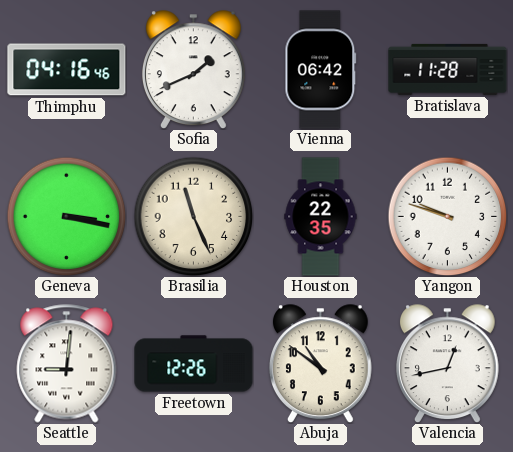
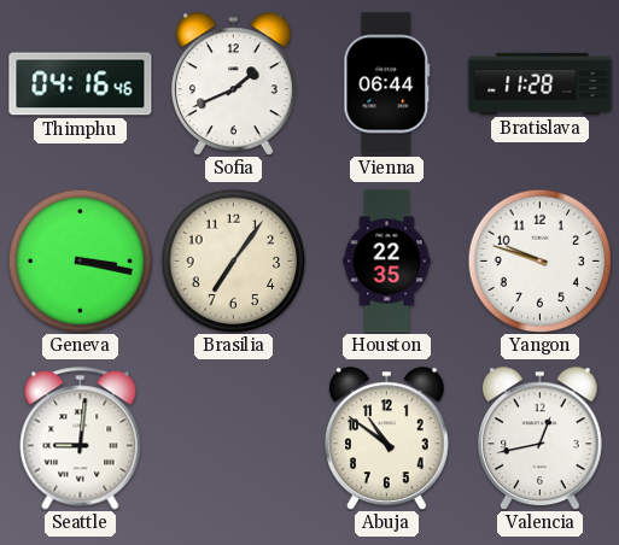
Vienna: 06:42 -> 06:44 (387, 84)
Brasilia: 11:26 -> 7:06 (233, 260)
Freetown: 12:26 -> none (194, 364)
